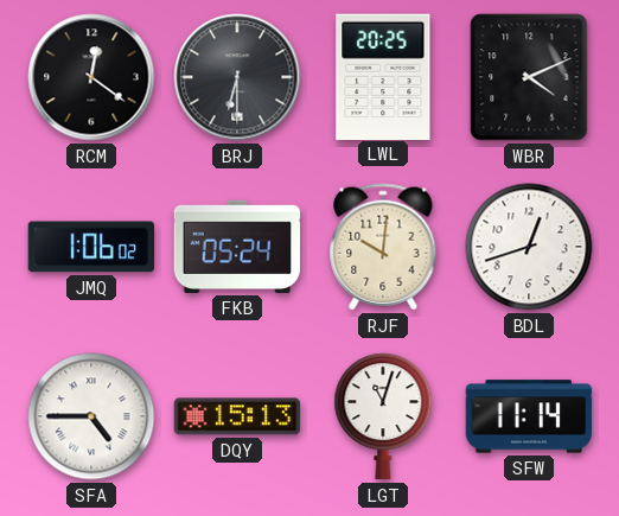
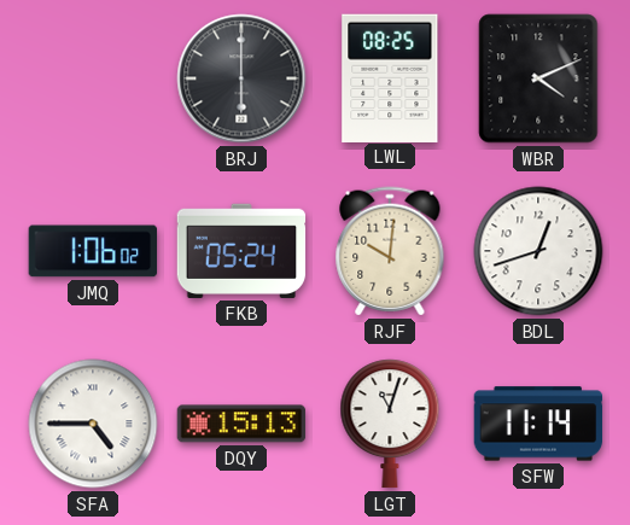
RCM: 12:21 -> none (91, 77)
BRJ: 6:30 -> 6:00 (241, 78)
LWL: 20:25 -> 08:25 (390, 77)
